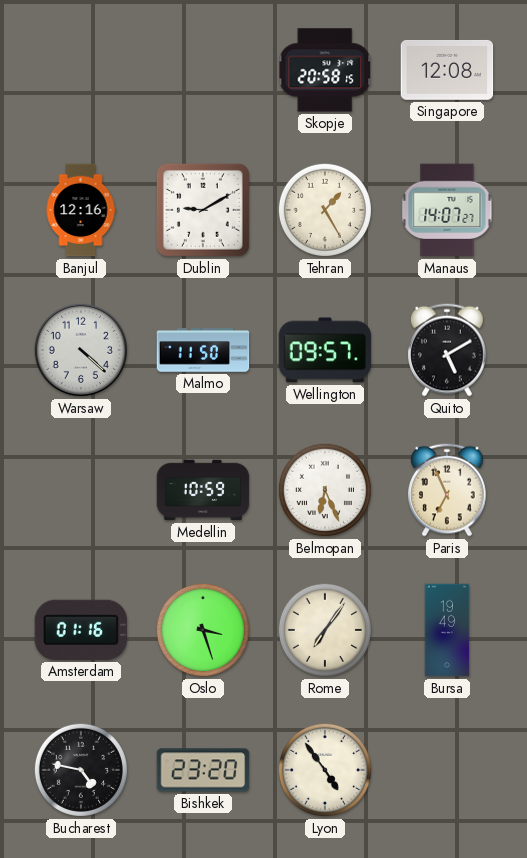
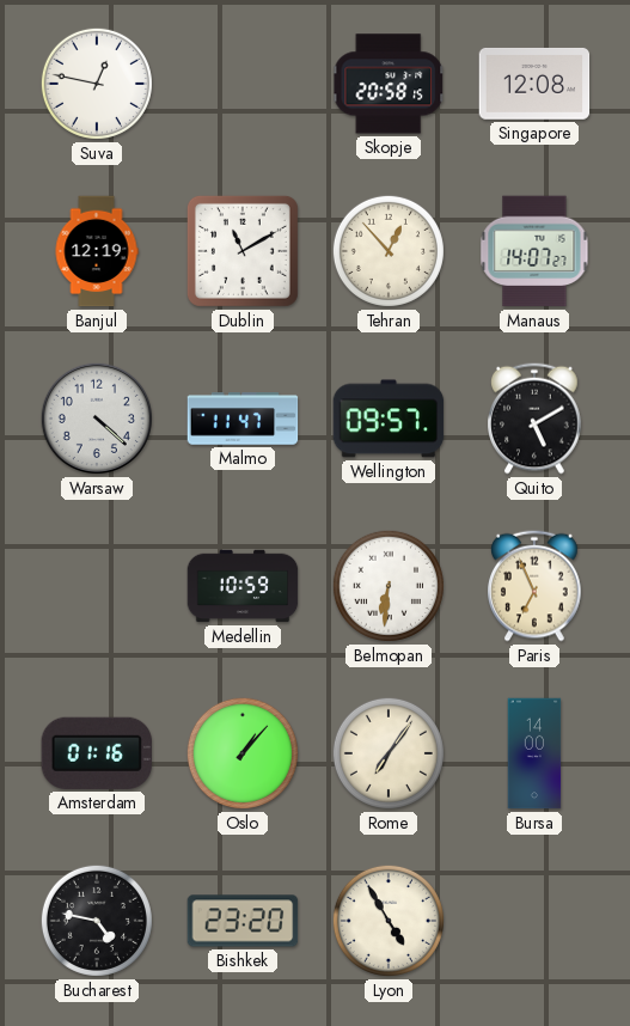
Suva: none -> 12:47 (97, 84)
Banjul: 12:16 -> 12:19 (97, 251)
Dublin: 9:10 -> 11:10 (243, 251)
Tehran: 1:25 -> 12:53 (389, 251)
Malmo: 11:50 -> 11:47 (243, 419)
Belmopan: 6:26 -> 6:31 (389, 586)
Oslo: 3:27 -> 1:07 (243, 753)
Bursa: 19:49 -> 14:00 (534, 753)
Lyon: 4:54 -> 4:55 (389, 921)
